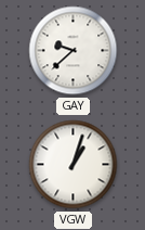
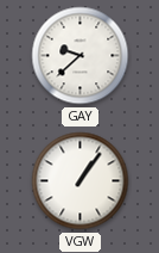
VGW: 1:03 -> 1:06 (81, 181)
